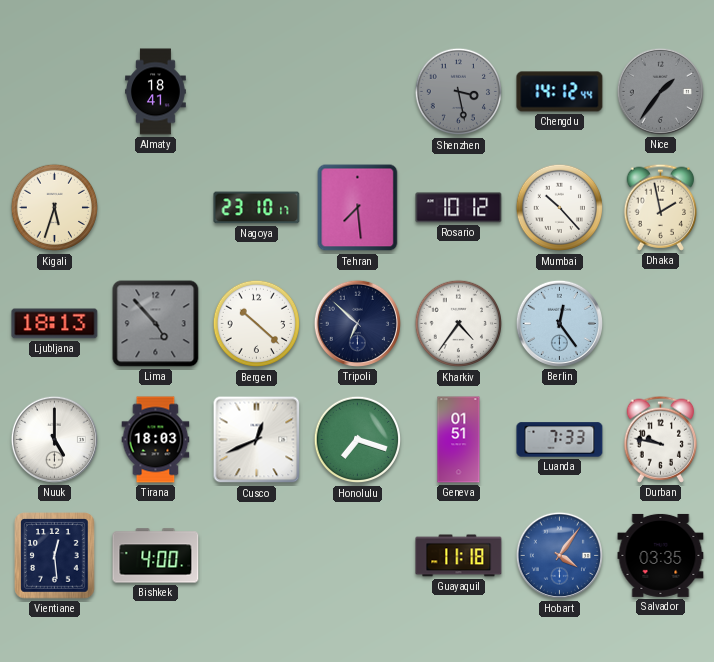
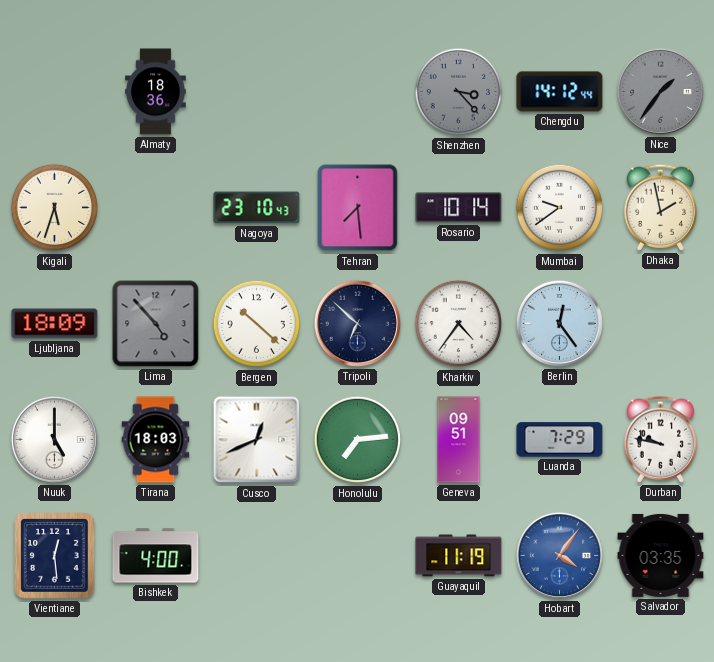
Almaty: 18:41 -> 18:36 (156, 92)
Shenzhen: 3:28 -> 3:23 (459, 92)
Nagoya: 23:10:17 -> 23:10:43 (257, 208)
Rosario: 10:12 -> 10:14 (459, 208)
Mumbai: 10:23 -> 9:39 (560, 208)
Ljubljana: 18:13 -> 18:09 (55, 324)
Honolulu: 7:18 -> 7:14 (358, 440)
Geneva: 01:51 -> 09:51 (459, 440)
Luanda: 7:33 -> 7:29 (560, 440)
Guayaquil: 11:18 -> 11:19 (459, 556)
